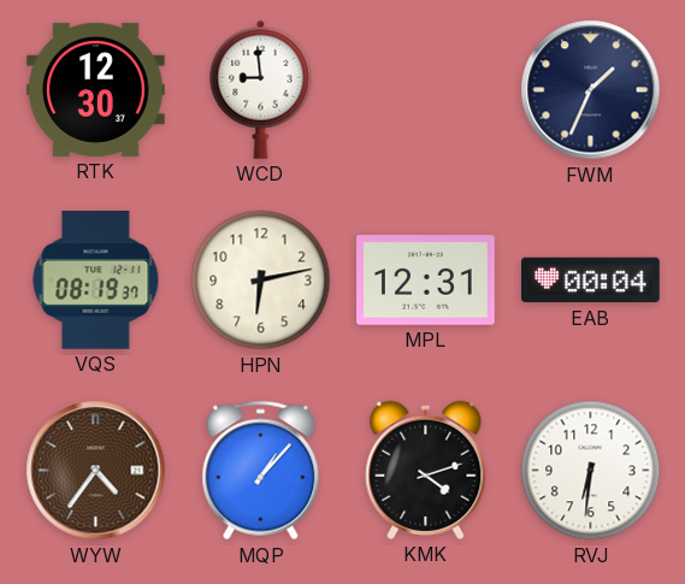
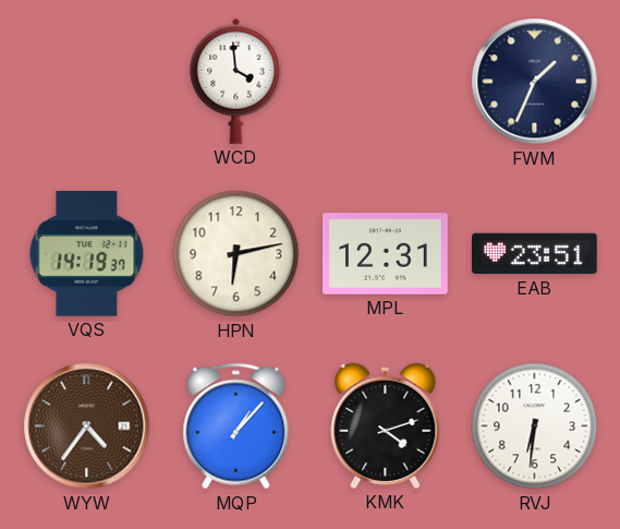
RTK: 12:30 -> none (96, 89)
WCD: 8:59 -> 3:59 (236, 81)
VQS: 08:19 -> 14:19 (87, 254)
EAB: 00:04 -> 23:51 (535, 254)
